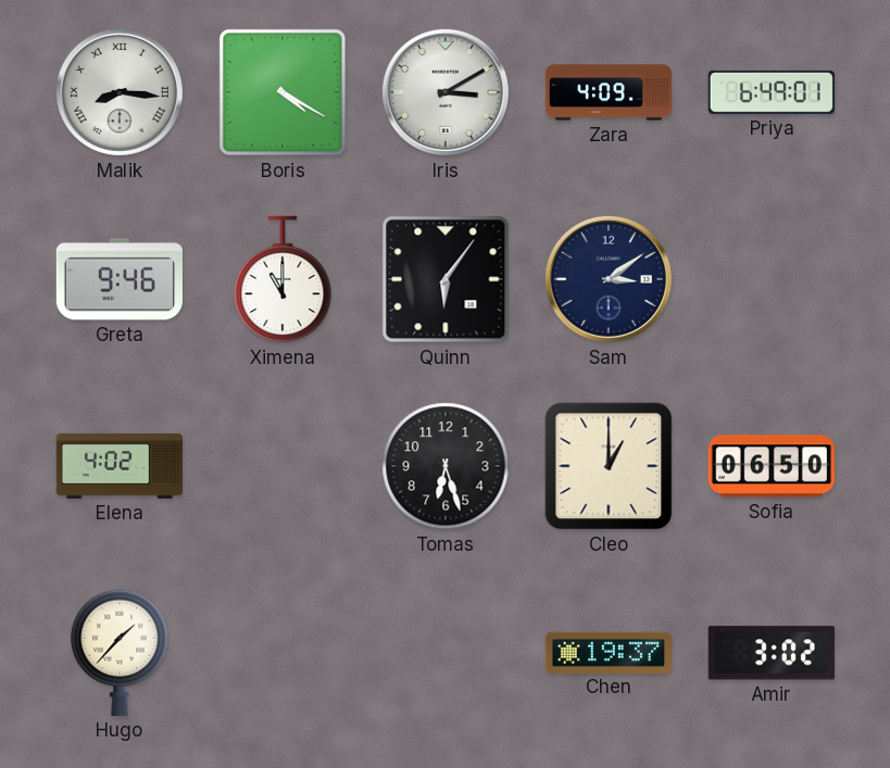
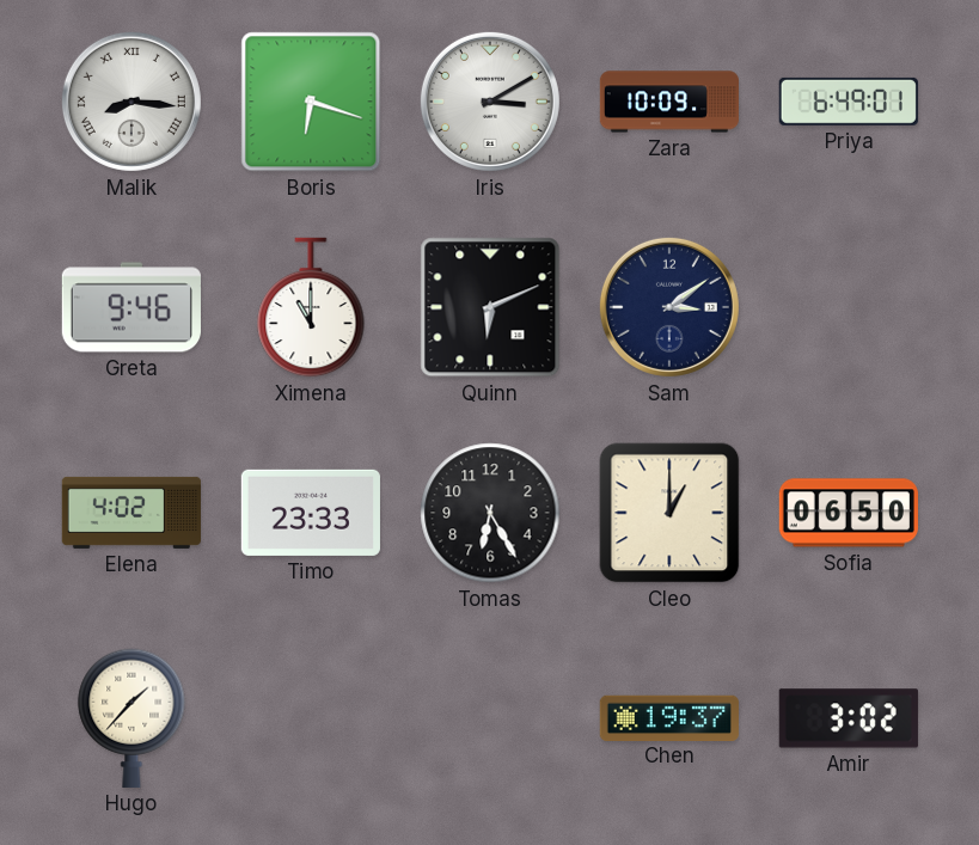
Boris: 4:20 -> 6:18 (311, 102)
Zara: 4:09 -> 10:09 (668, 102)
Quinn: 6:06 -> 6:11 (490, 307)
Timo: none -> 23:33 (311, 513)
Tomas: 6:27 -> 6:25 (490, 513)
